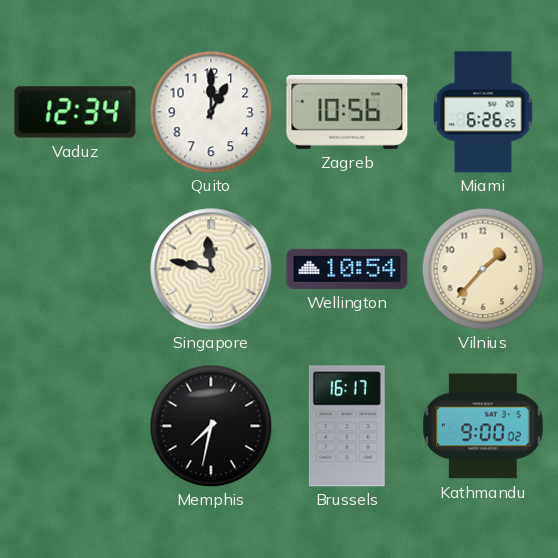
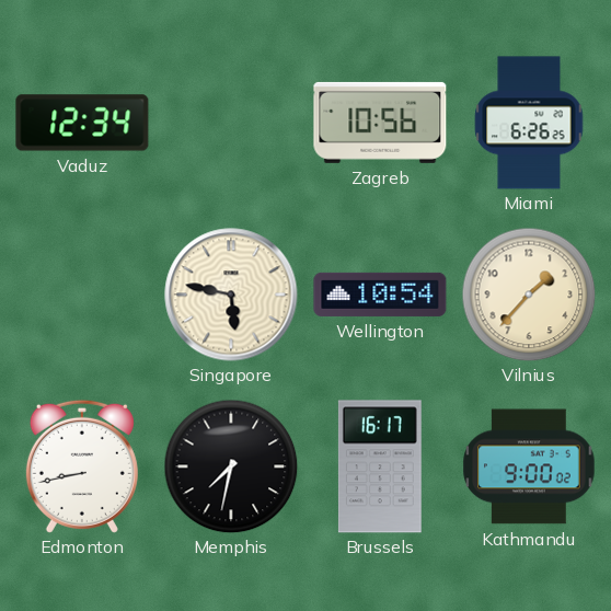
Quito: 1:00 -> none (211, 112)
Singapore: 11:47 -> 5:47 (231, 295)
Edmonton: none -> 8:43 (82, 466)
